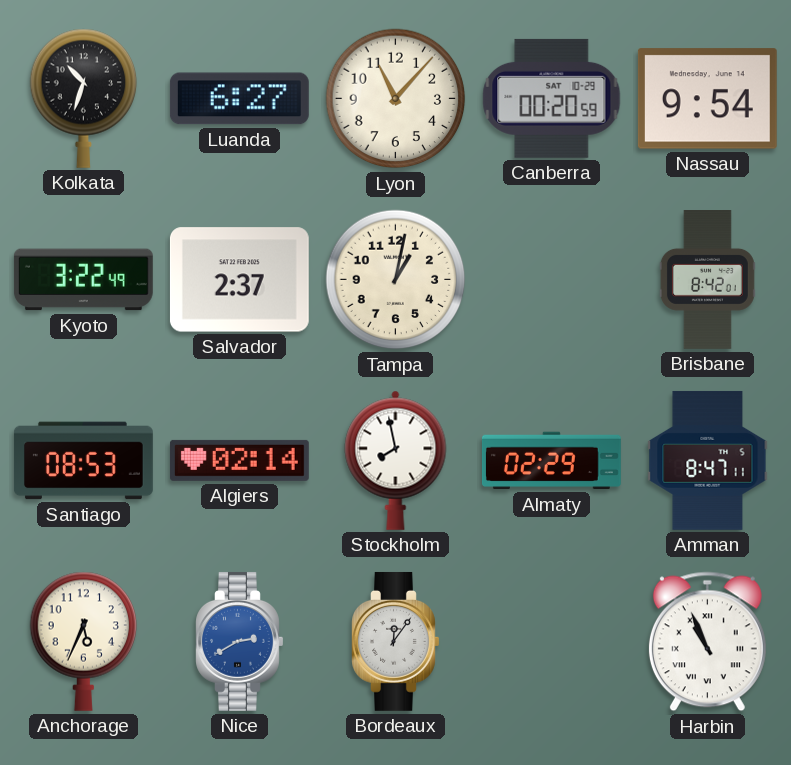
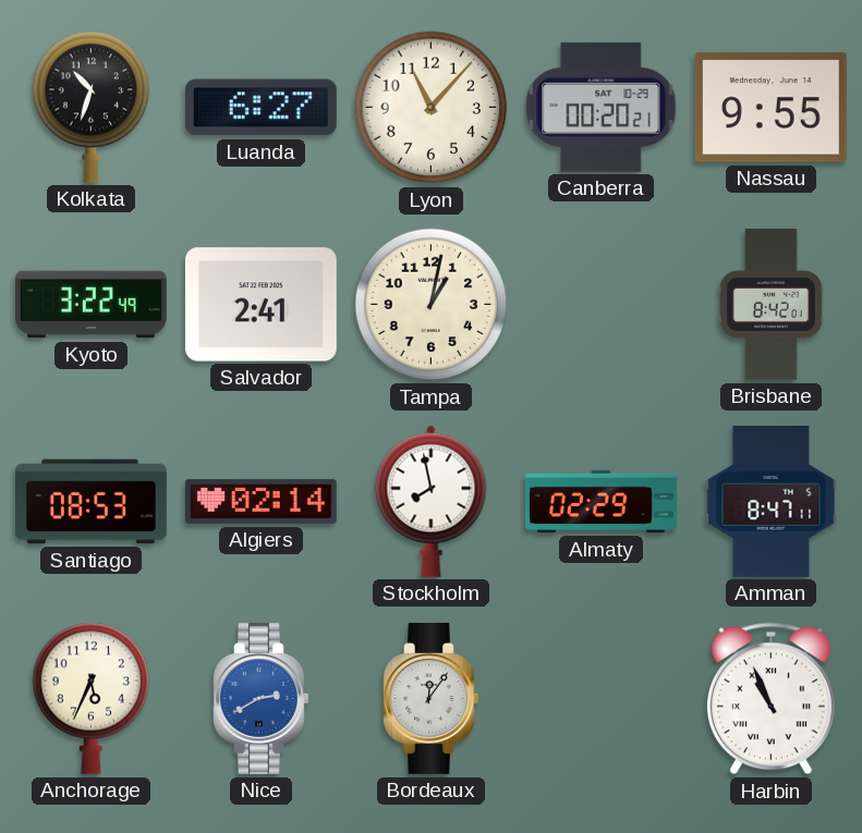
Canberra: 00:20:59 -> 00:20:21 (602, 107)
Nassau: 9:54 -> 9:55 (770, 108)
Salvador: 2:37 -> 2:41 (260, 305)
